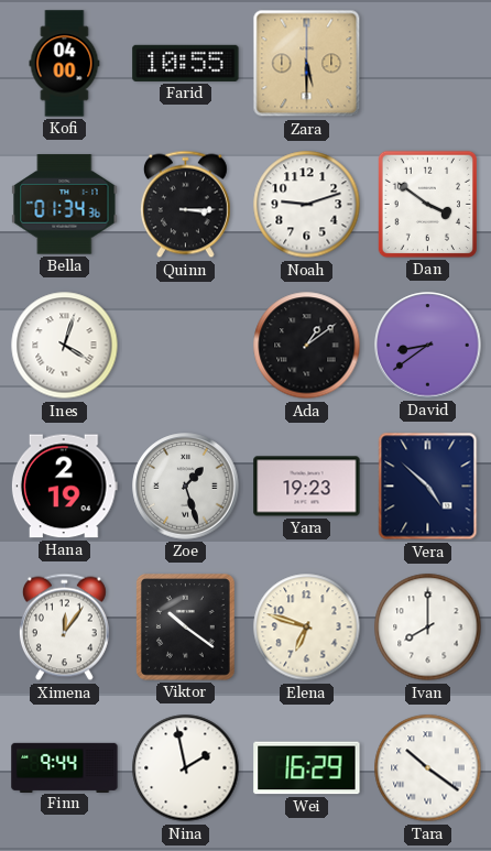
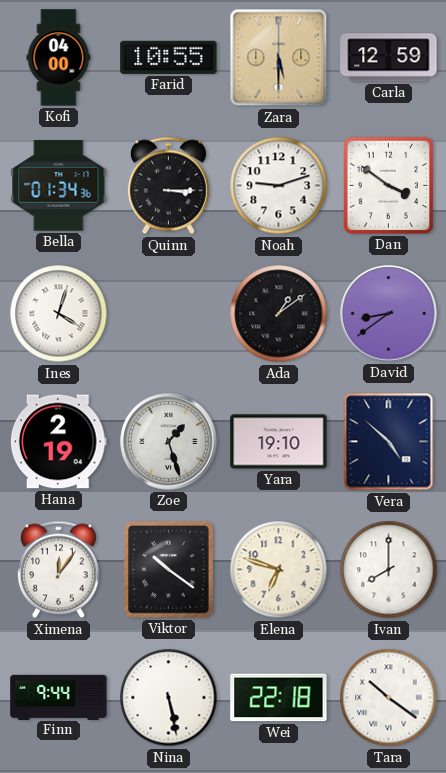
Carla: none -> 12:59 (389, 58)
Yara: 19:23 -> 19:10 (279, 442)
Nina: 1:58 -> 5:28 (169, 698)
Wei: 16:29 -> 22:18 (279, 698)
